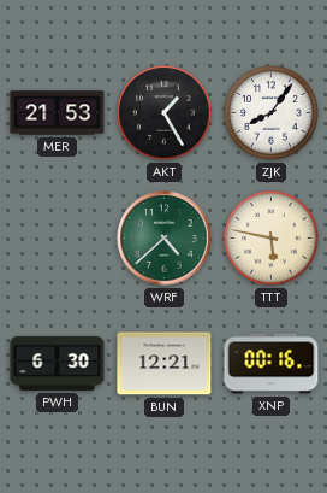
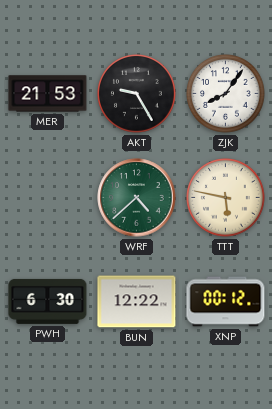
AKT: 1:25 -> 9:25 (137, 94)
BUN: 12:21 -> 12:22 (137, 302)
XNP: 00:16 -> 00:12 (226, 302)
